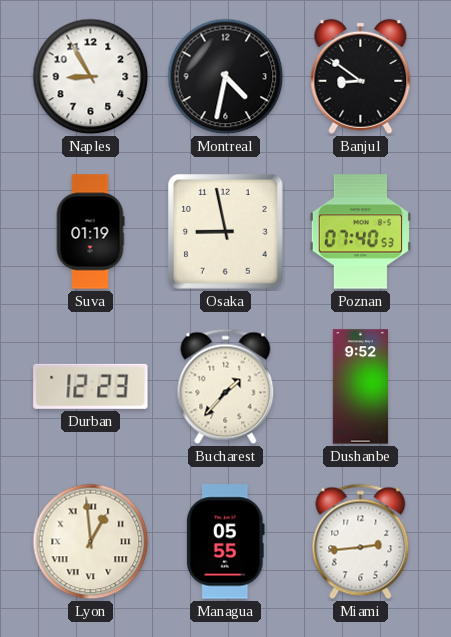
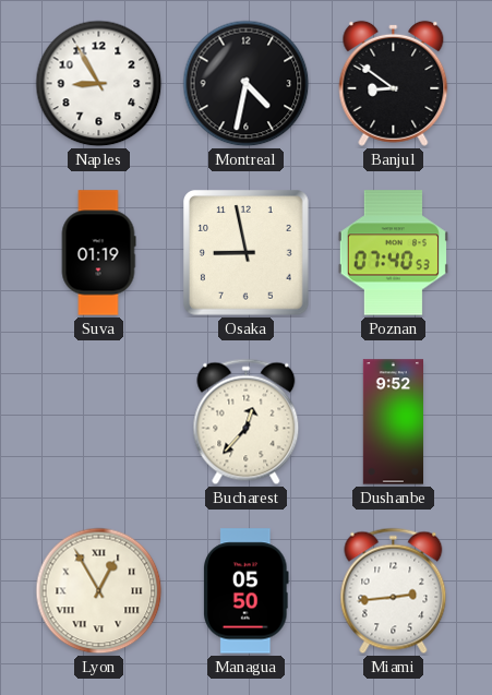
Durban: 12:23 -> none (91, 386)
Bucharest: 1:37 -> 12:37 (247, 422)
Lyon: 12:59 -> 12:55 (99, 591)
Managua: 05:55 -> 05:50 (247, 591)
